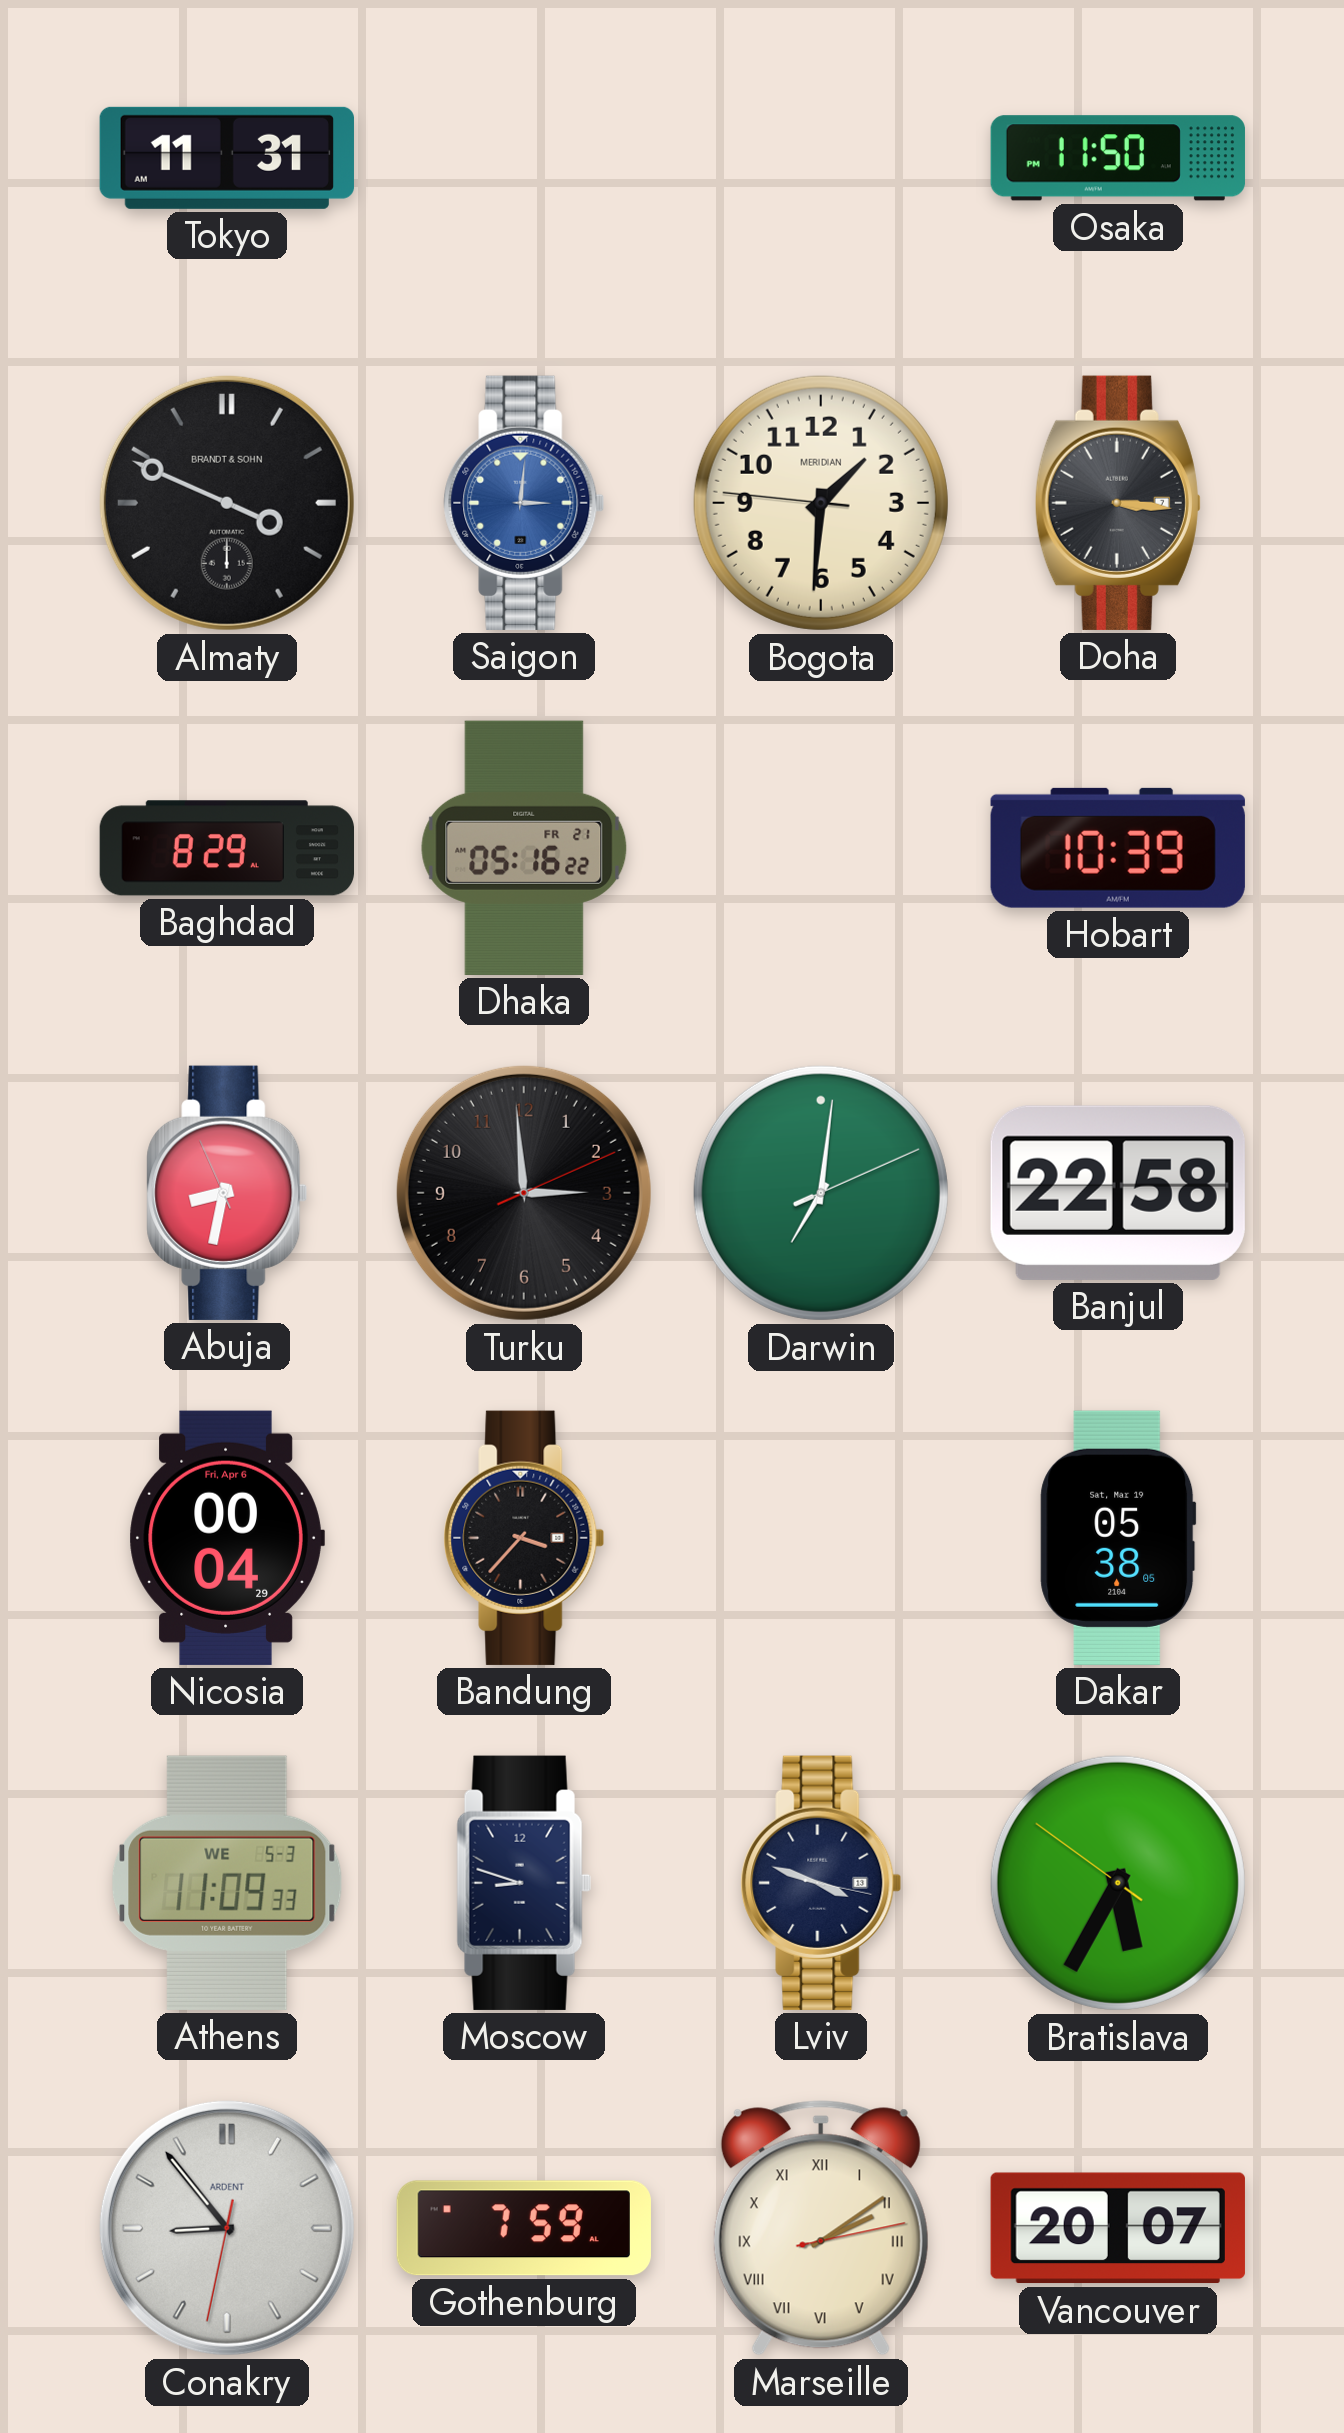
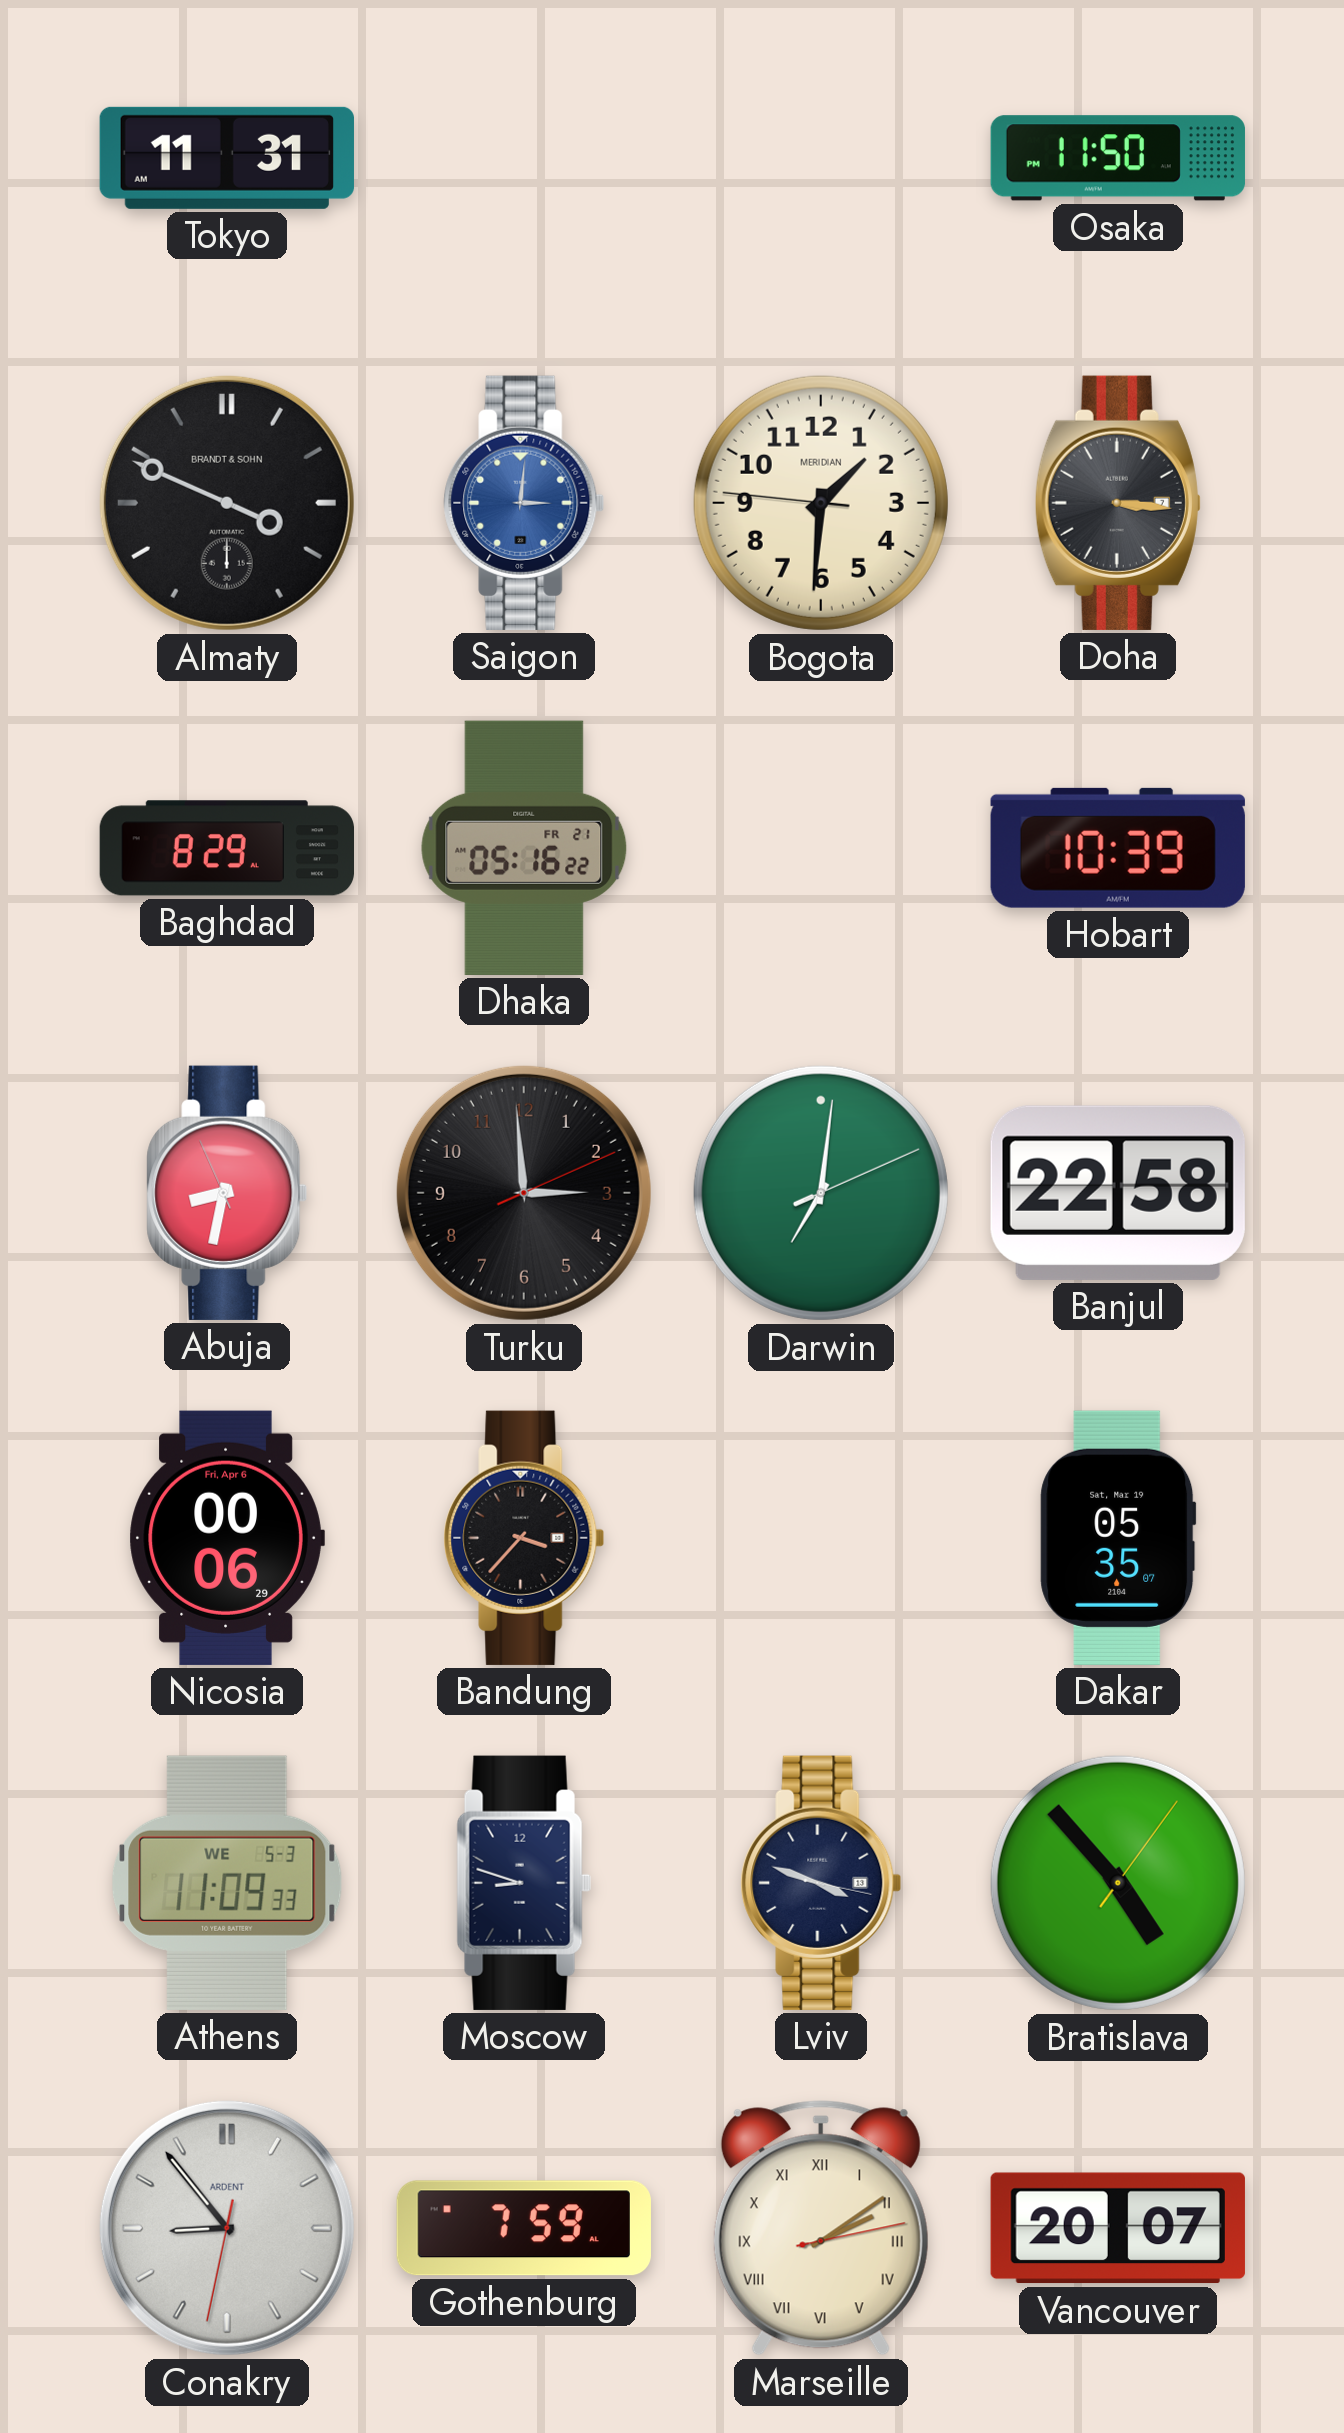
Nicosia: 00:04 -> 00:06 (227, 1538)
Dakar: 05:38 -> 05:35 (1118, 1538)
Bratislava: 5:34 -> 4:53 (1118, 1883)
